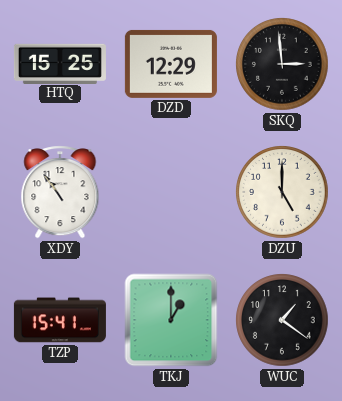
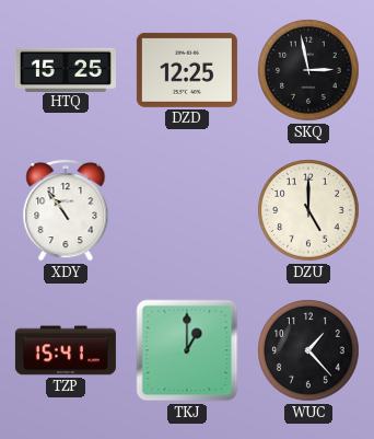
DZD: 12:29 -> 12:25 (187, 70)
SKQ: 2:59 -> 2:58 (308, 70)
WUC: 1:21 -> 1:23 (308, 350)
